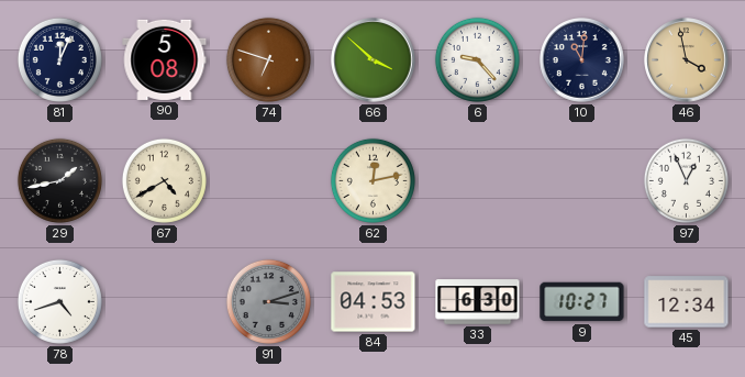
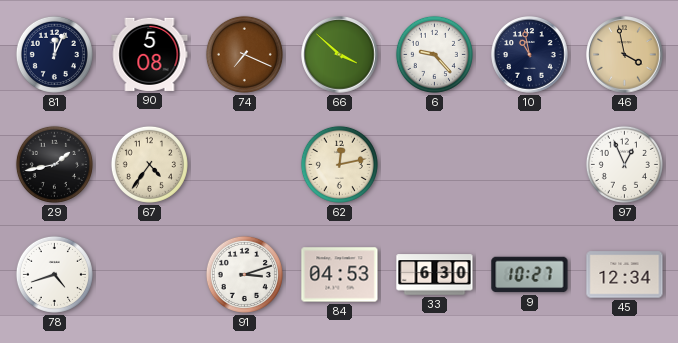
74: 6:48 -> 7:19 (244, 54)
10: 11:01 -> 10:58 (530, 55)
67: 4:40 -> 4:36 (149, 164)
91 dial: grey -> white (244, 274)
